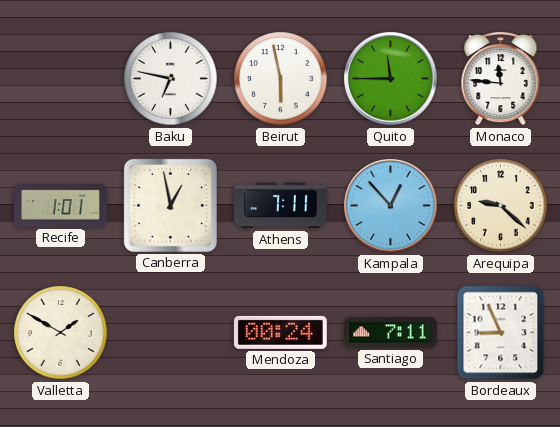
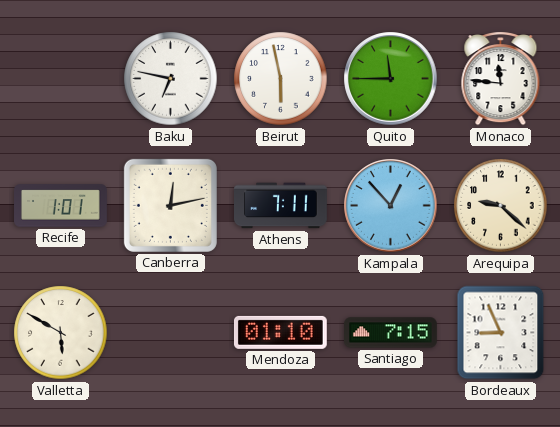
Canberra: 12:58 -> 12:13 (170, 205)
Valletta: 1:50 -> 5:50 (61, 333)
Mendoza: 00:24 -> 01:10 (280, 332)
Santiago: 7:11 -> 7:15 (391, 333)
